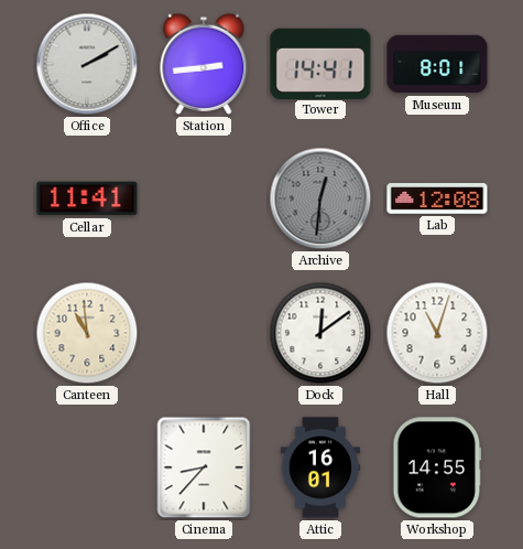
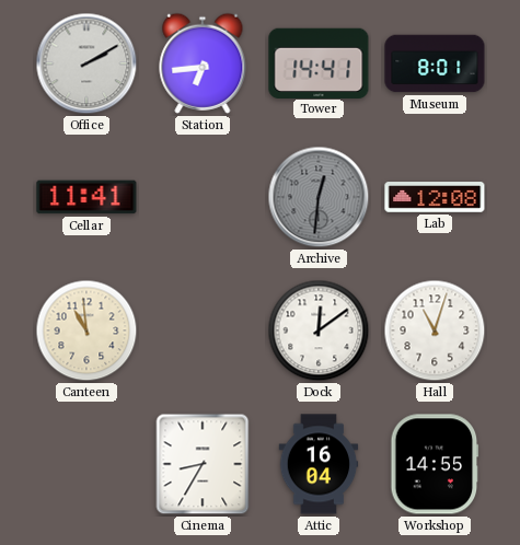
Station: 2:44 -> 6:44 (203, 63)
Cinema: 8:37 -> 8:35 (203, 464)
Attic: 16:01 -> 16:04 (319, 464)
